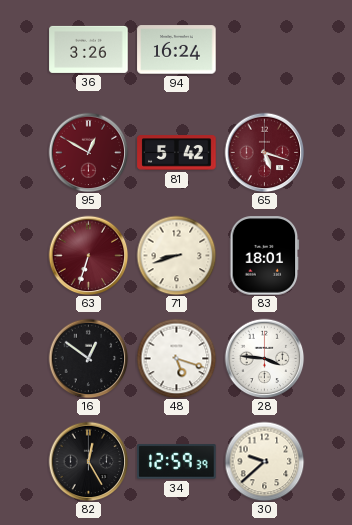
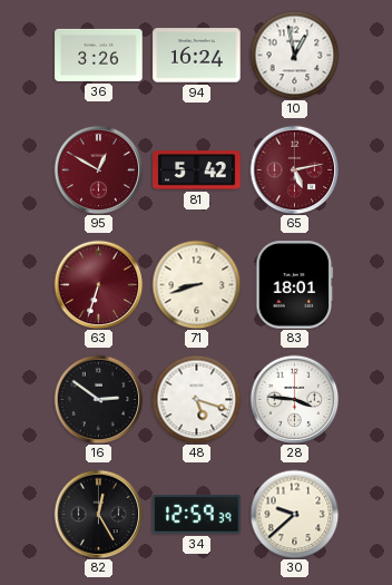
10: none -> 12:58 (294, 55)
65: 5:18 -> 5:13 (294, 169)
16: 12:51 -> 2:51 (98, 399)
